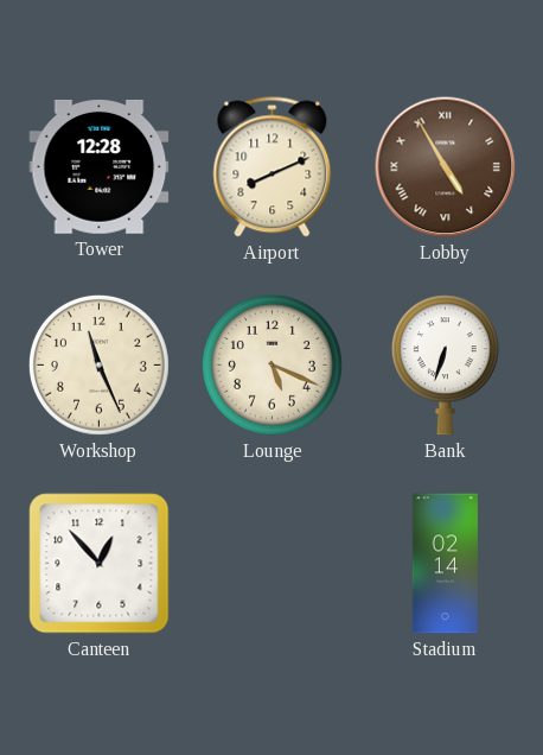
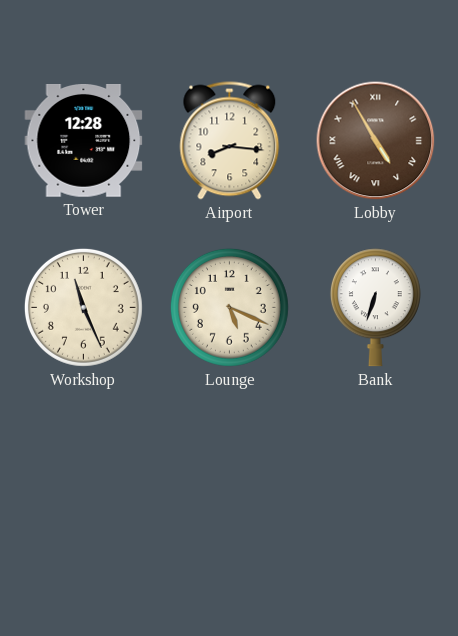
Airport: 8:11 -> 8:16 (230, 141)
Canteen: 12:53 -> none (100, 564)
Stadium: 02:14 -> none (445, 564)
